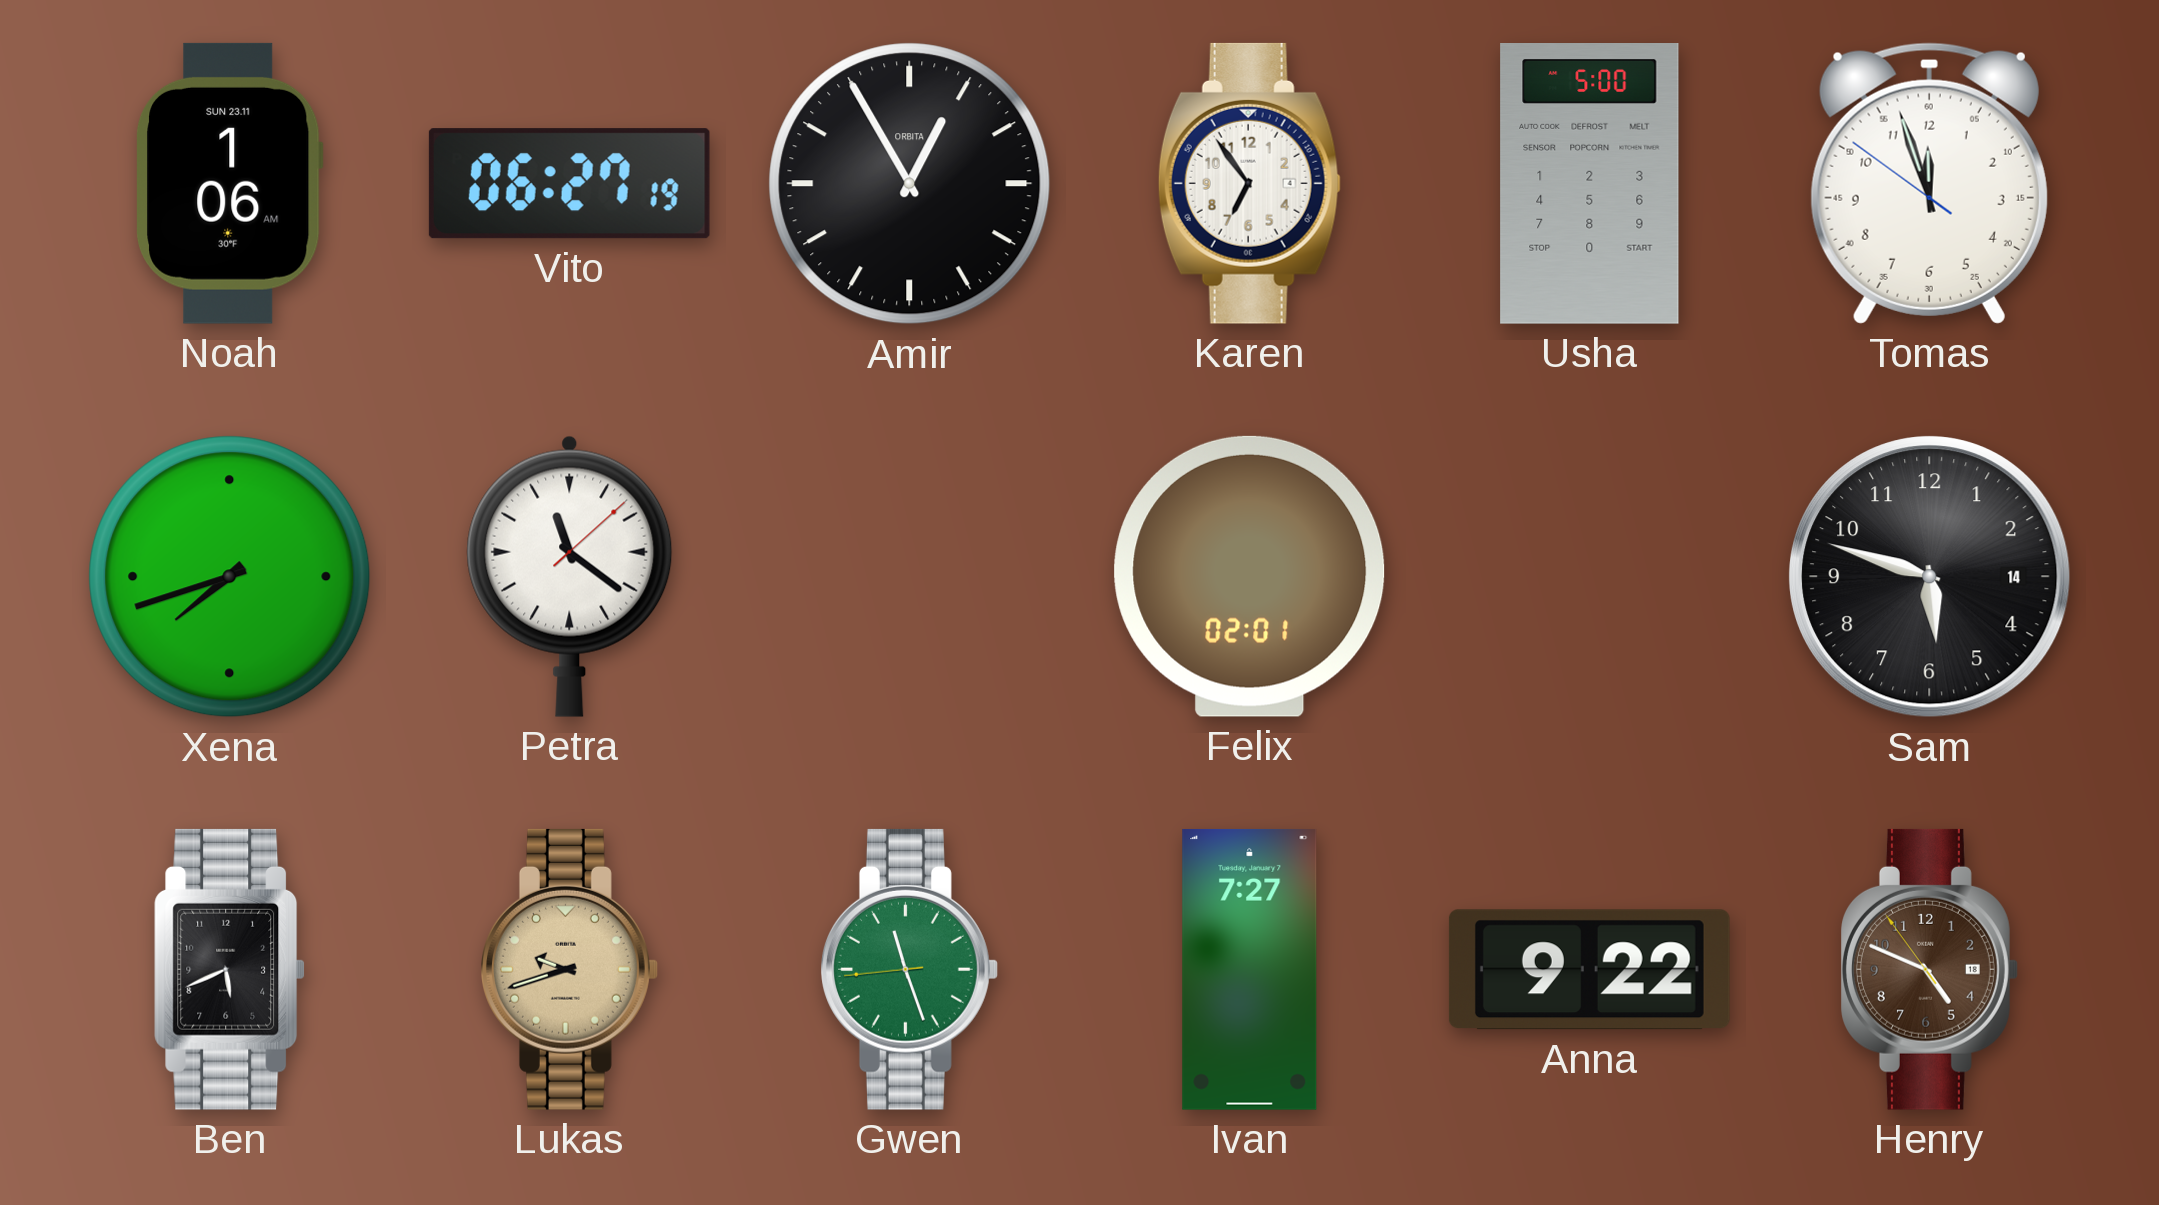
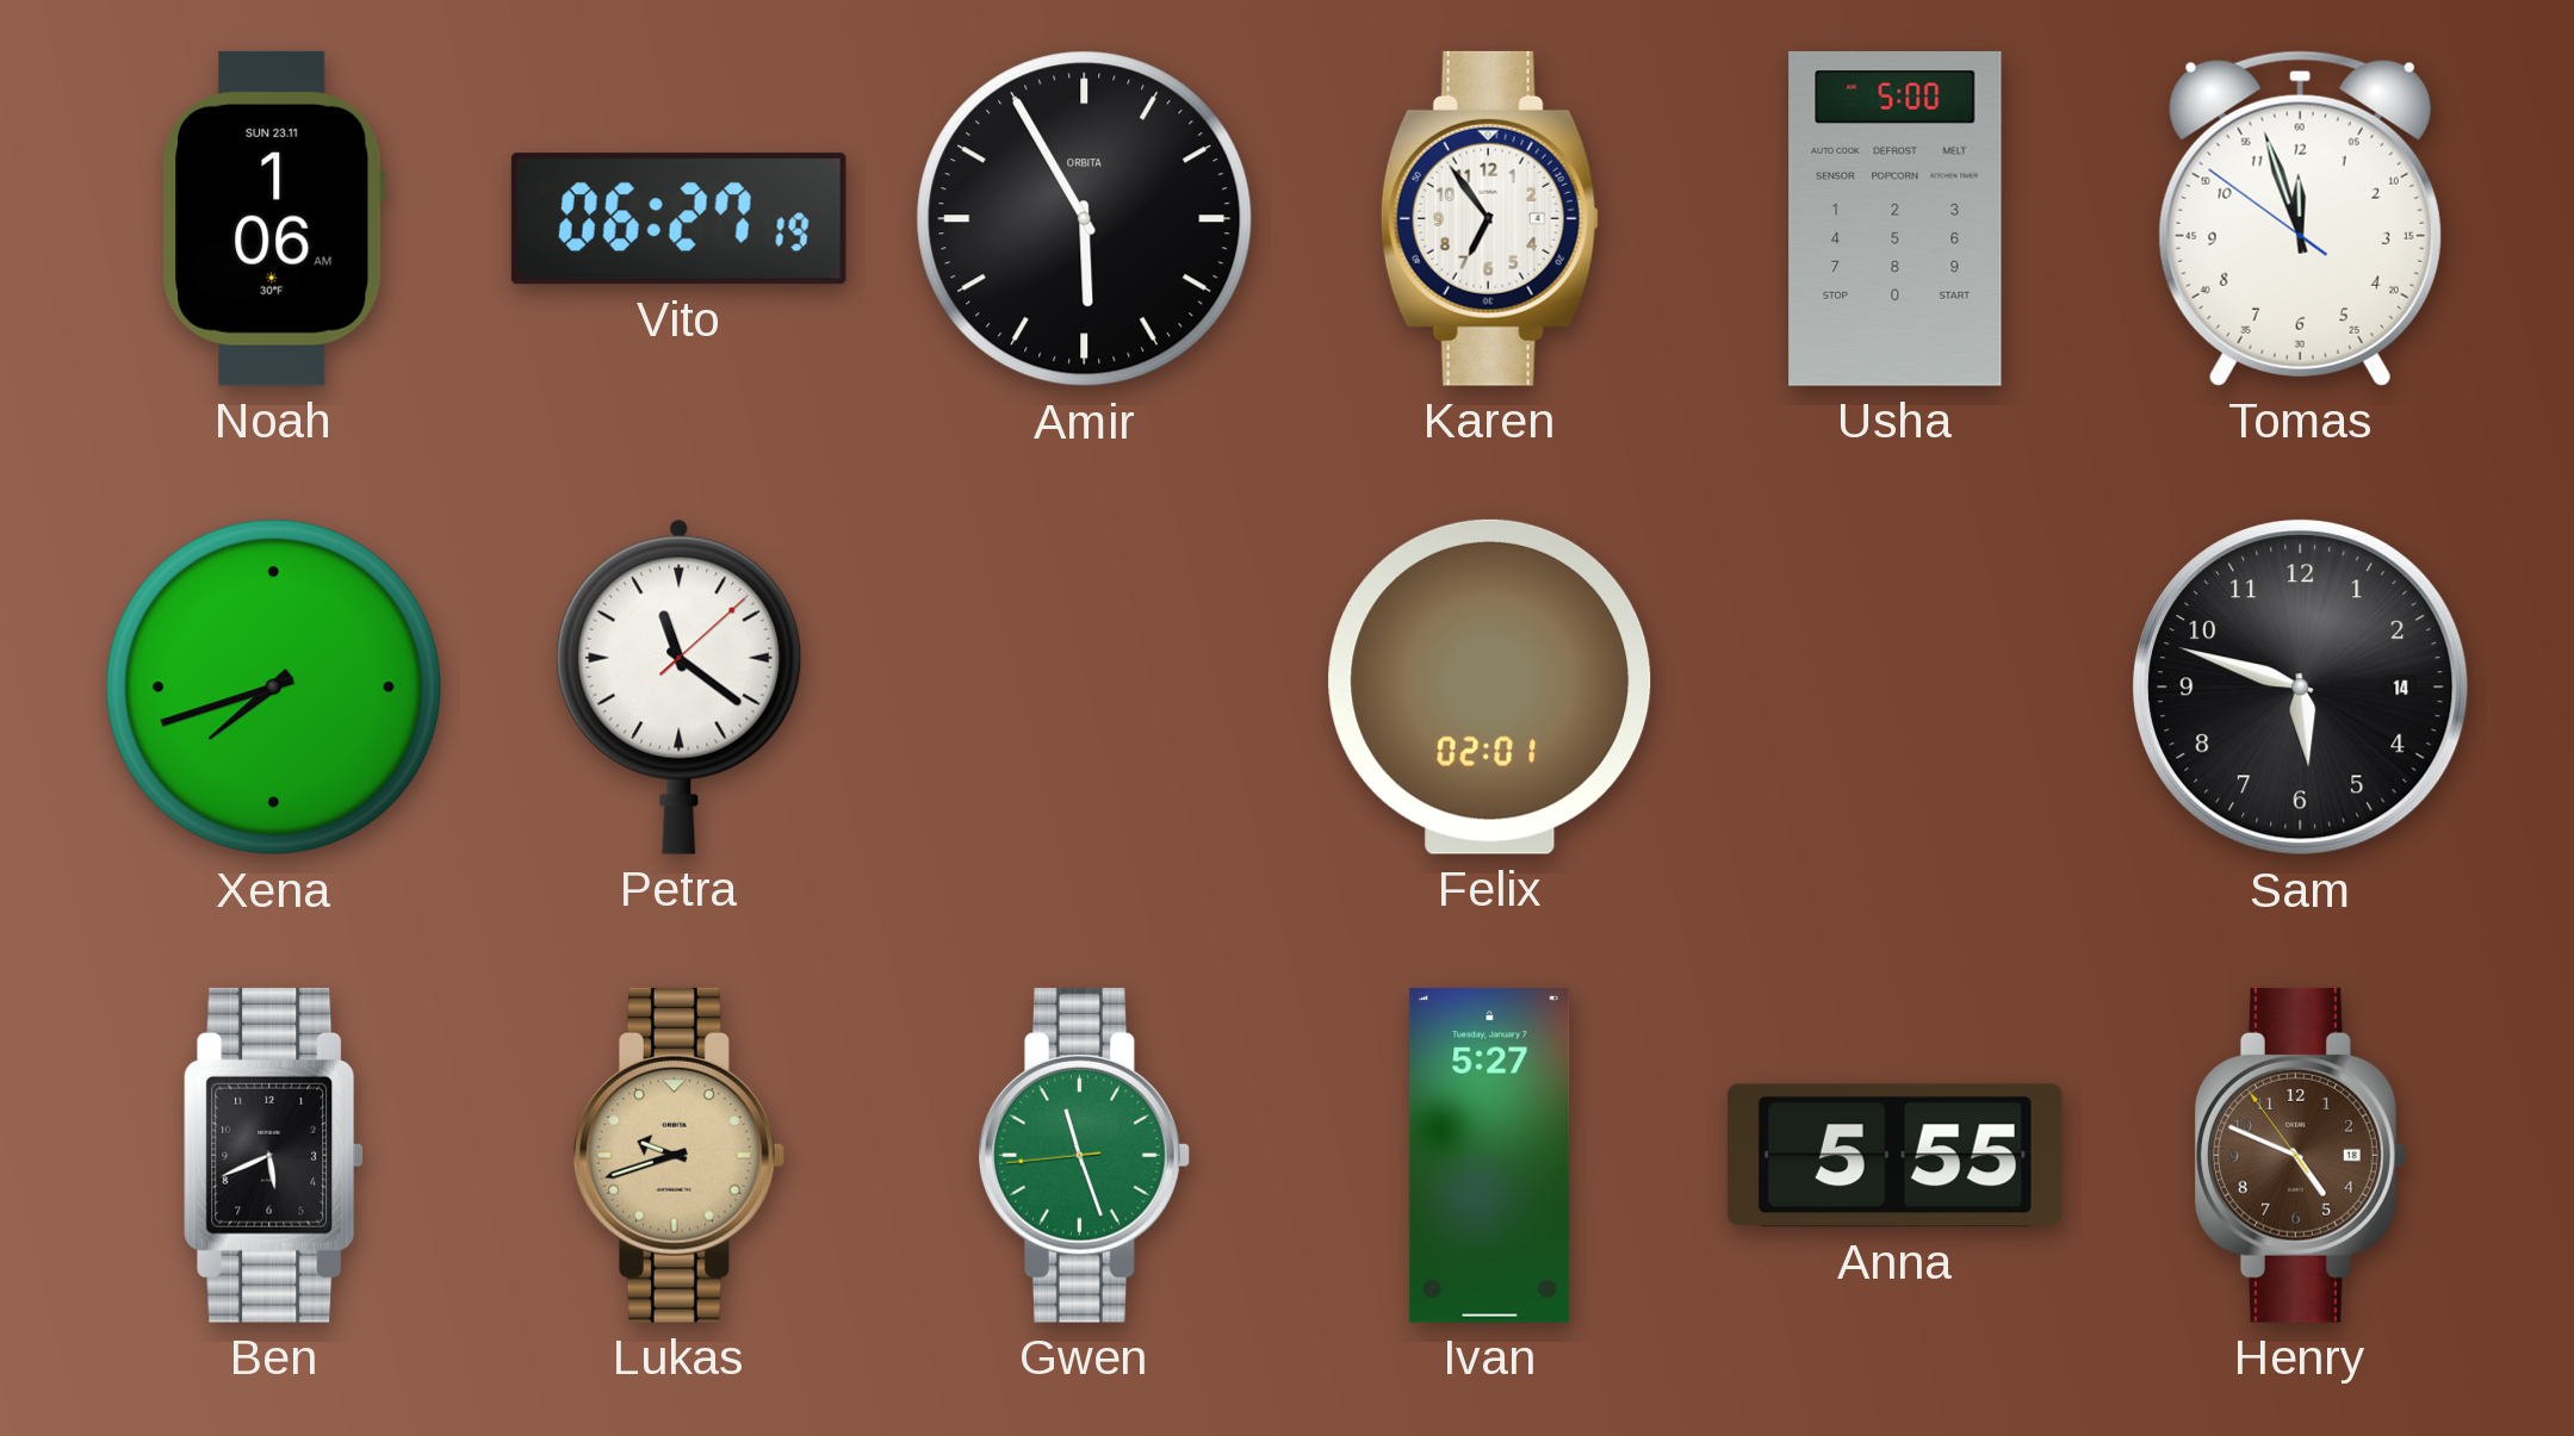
Amir: 12:55 -> 5:55 (1085, 219)
Ivan: 7:27 -> 5:27 (1490, 1155)
Anna: 9:22 -> 5:55 (1894, 1156)
